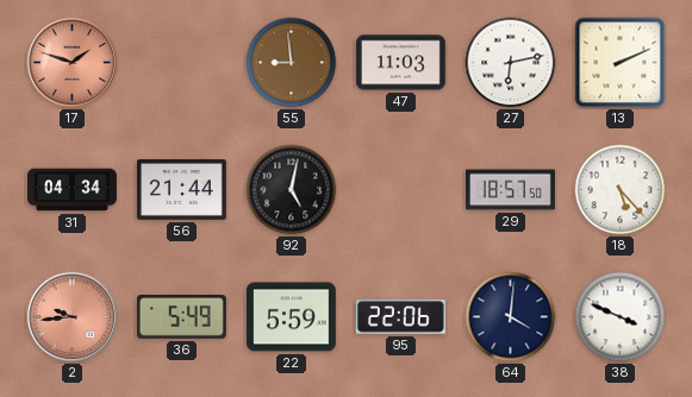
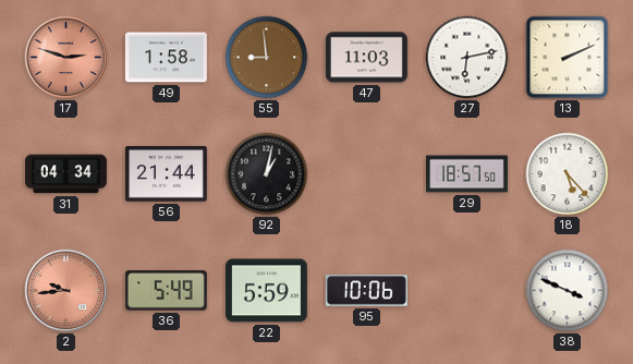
17: 1:48 -> 2:48 (66, 58)
49: none -> 1:58 (166, 58)
92: 5:02 -> 1:02 (267, 174)
95: 22:06 -> 10:06 (366, 291)
64: 4:01 -> none (511, 317)
